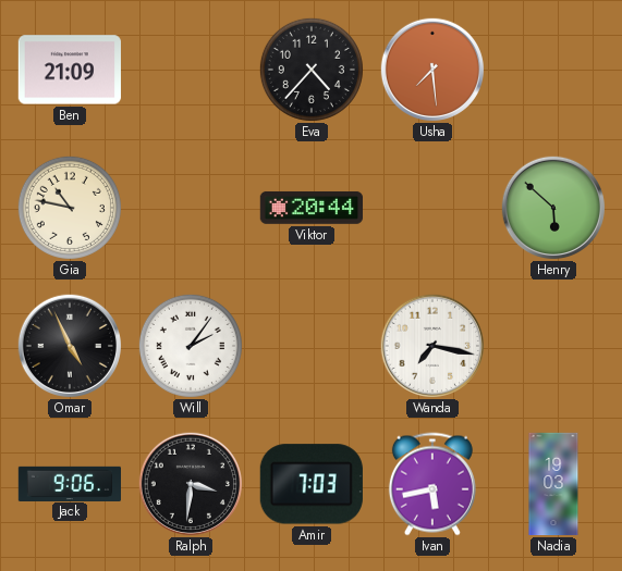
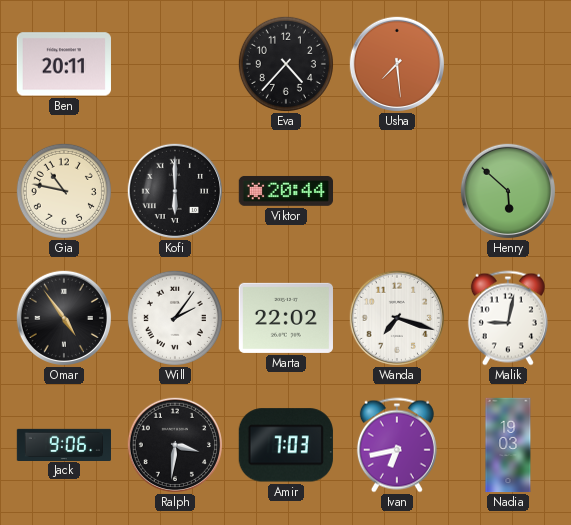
Ben: 21:09 -> 20:11 (64, 64)
Kofi: none -> 6:00 (174, 190)
Omar: 4:56 -> 4:54 (63, 317)
Marta: none -> 22:02 (286, 318)
Wanda: 7:17 -> 7:18 (396, 317)
Malik: none -> 9:02 (508, 318)
Ivan: 5:43 -> 6:43 (397, 445)
